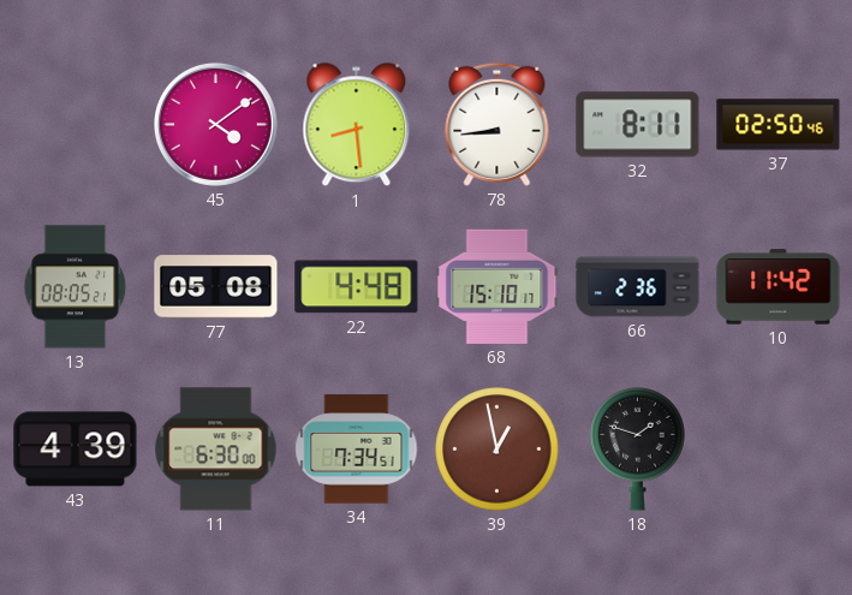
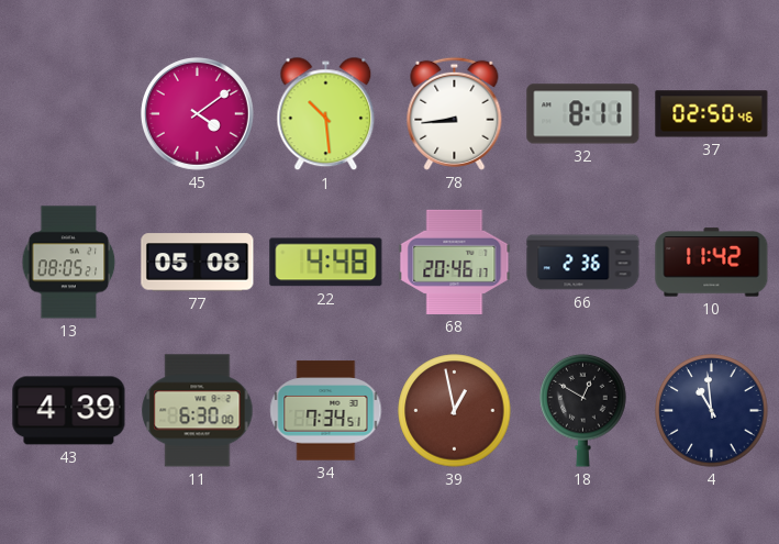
1: 8:29 -> 10:29 (326, 114)
68: 15:10 -> 20:46 (455, 262)
18: 1:48 -> 12:50 (583, 410)
4: none -> 10:59 (712, 411)
